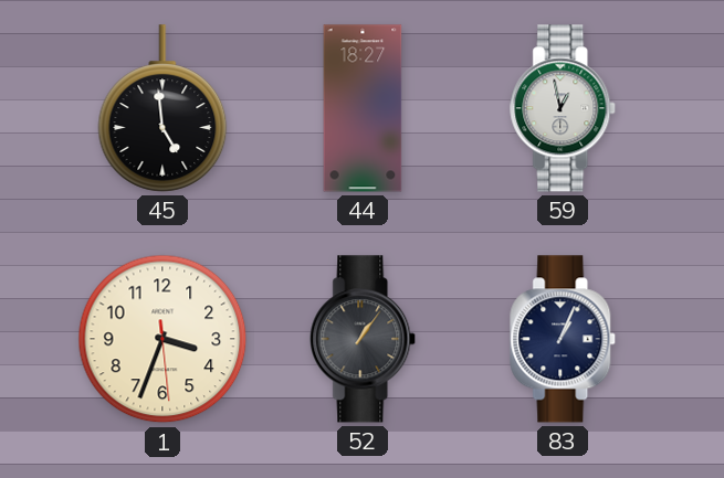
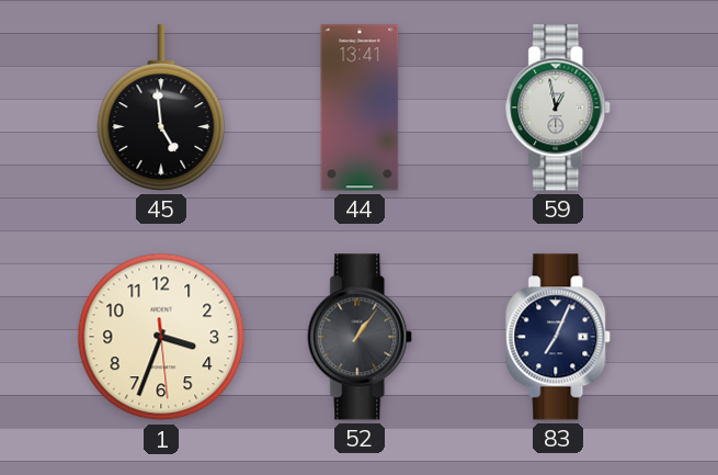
44: 18:27 -> 13:41 (360, 108)
83: 1:04 -> 7:04 (559, 337)
